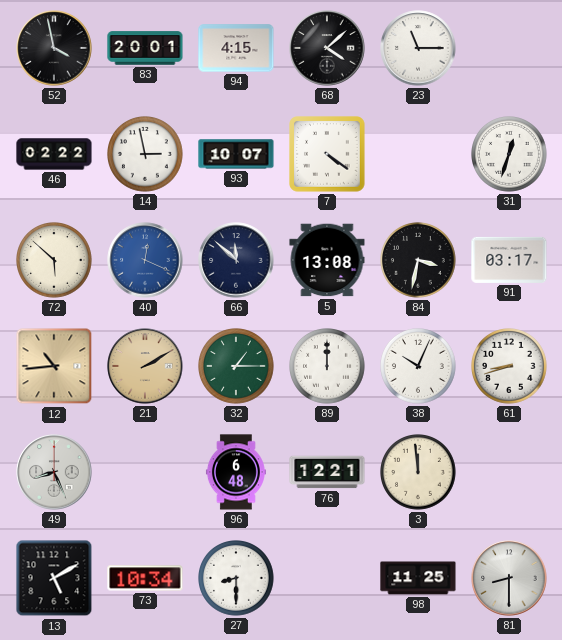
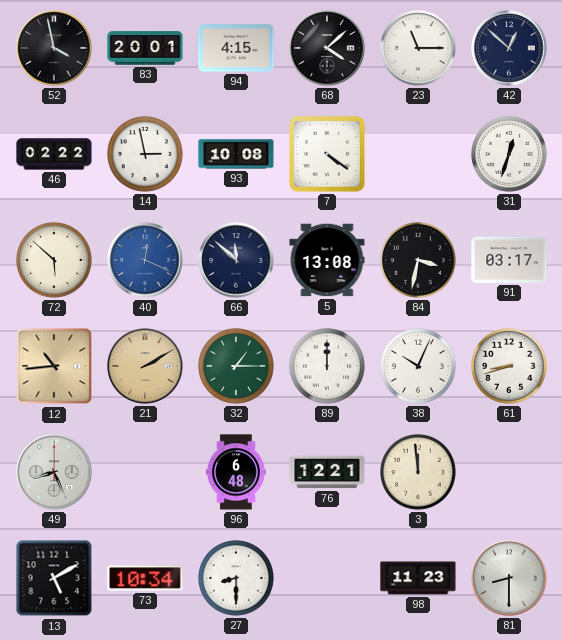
42: none -> 12:52 (509, 48)
93: 10:07 -> 10:08 (236, 154)
98: 11:25 -> 11:23 (418, 578)
